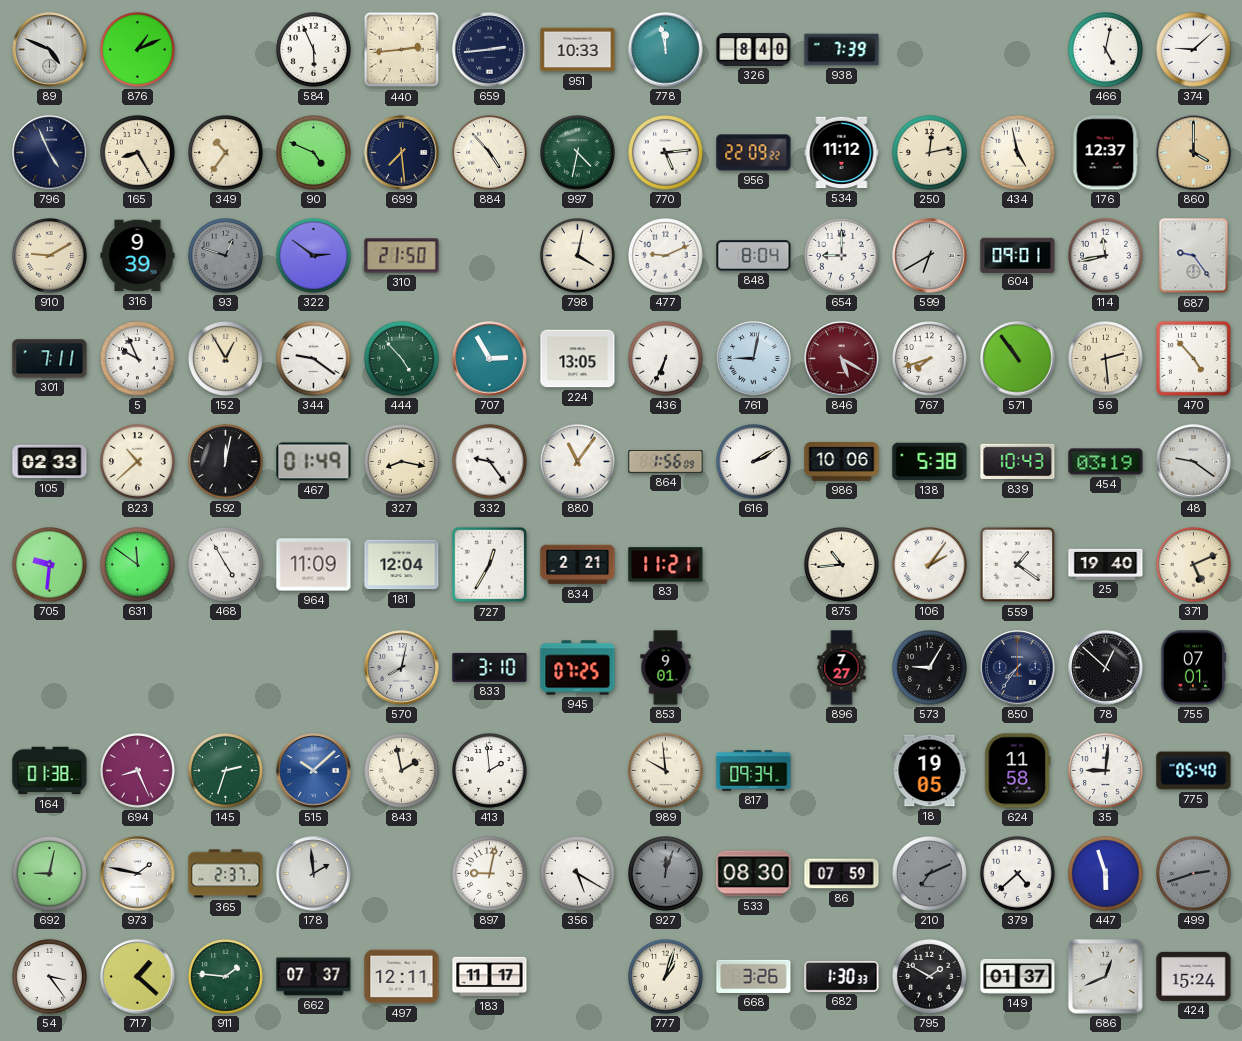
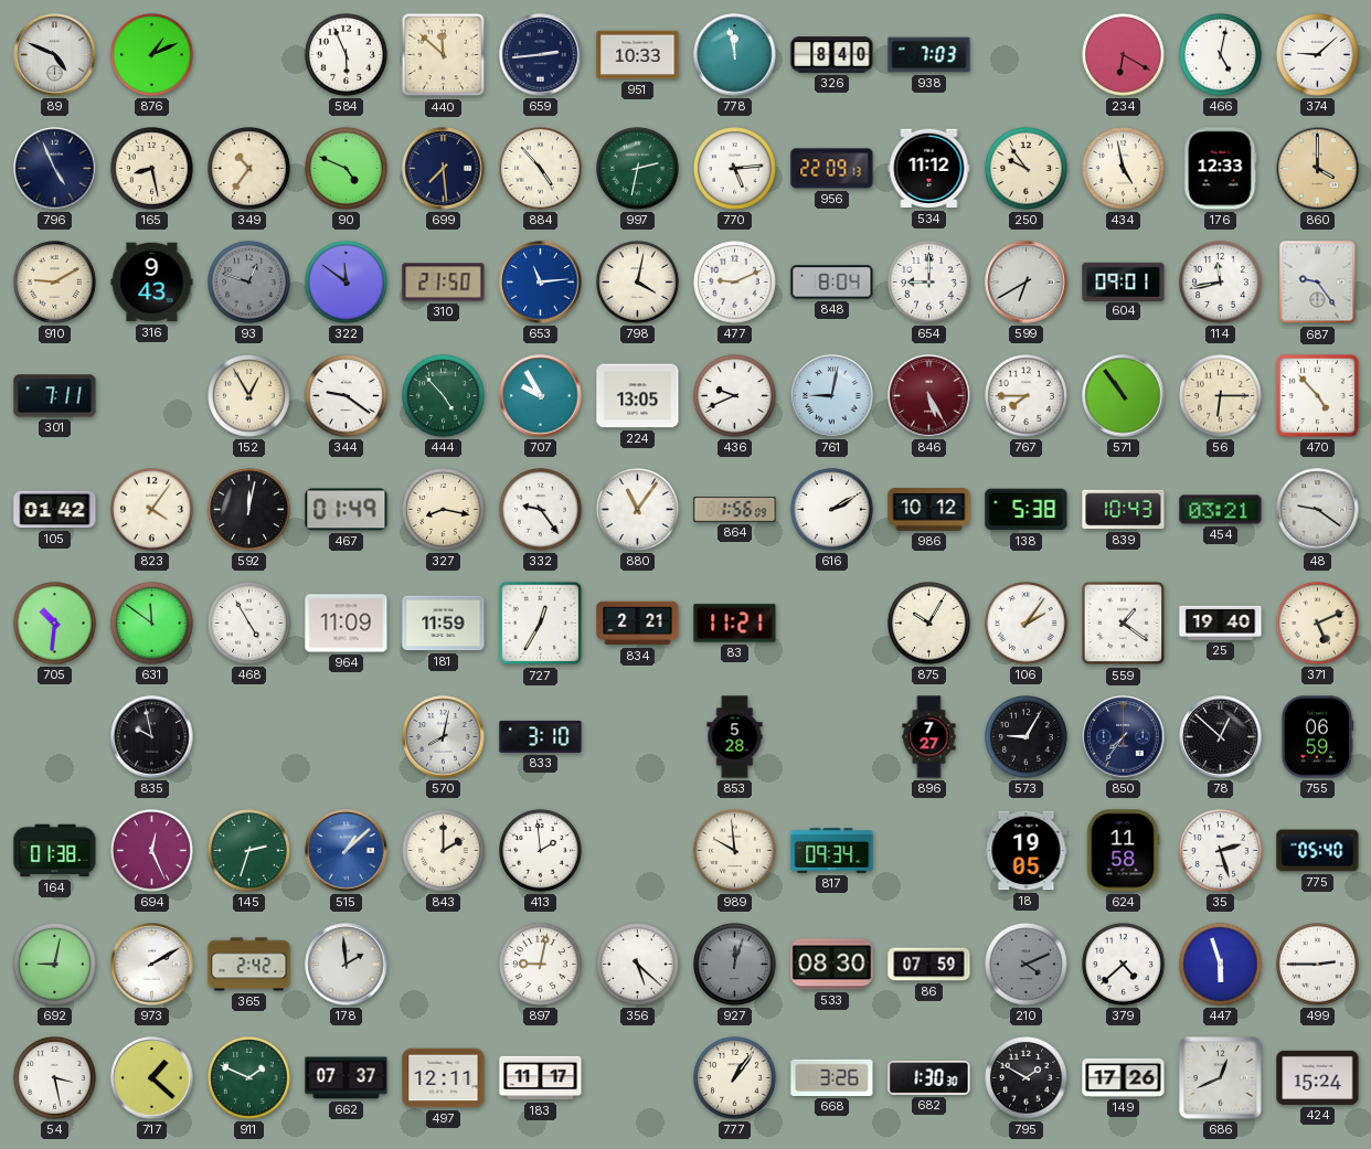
440: 2:44 -> 11:52 (444, 55)
938: 7:39 -> 7:03 (929, 55)
234: none -> 6:20 (1124, 55)
165: 8:25 -> 8:28 (152, 169)
997: 4:32 -> 2:32 (638, 169)
956: 22:09:22 -> 22:09:13 (832, 169)
250: 12:13 -> 9:54 (1027, 169)
176: 12:37 -> 12:33 (1220, 169)
316: 9:39 -> 9:43 (152, 283)
322: 2:51 -> 11:51 (347, 283)
653: none -> 11:14 (541, 283)
5: 9:56 -> none (138, 359)
707: 2:55 -> 9:55 (541, 396)
436: 6:34 -> 9:41 (735, 396)
846: 5:20 -> 5:25 (929, 396)
767: 7:42 -> 7:45 (1027, 396)
56: 2:29 -> 6:15 (1221, 396)
105: 02:33 -> 01:42 (55, 510)
823: 10:38 -> 4:06 (152, 510)
986: 10:06 -> 10:12 (929, 510)
454: 03:19 -> 03:21 (1221, 510)
705: 9:31 -> 10:31 (55, 624)
181: 12:04 -> 11:59 (444, 624)
875: 10:44 -> 10:05 (929, 624)
835: none -> 9:58 (152, 737)
945: 07:25 -> none (578, 668)
853: 9:01 -> 5:28 (735, 737)
755: 07:01 -> 06:59 (1317, 737)
694: 8:26 -> 12:26 (152, 851)
515: 10:08 -> 1:08 (347, 851)
843: 1:58 -> 2:00 (444, 851)
35: 9:01 -> 2:27 (1221, 851)
973: 1:47 -> 2:10 (152, 965)
365: 2:37 -> 2:42 (249, 965)
356: 5:20 -> 5:22 (638, 965)
210: 7:11 -> 4:11 (1027, 965)
499: 2:42 -> 2:45 (1318, 965)
499 dial: grey -> white (1318, 965)
54: 3:24 -> 3:28 (55, 1078)
911: 1:46 -> 1:49 (249, 1078)
777: 1:03 -> 1:06 (735, 1078)
682: 1:30:33 -> 1:30:30 (929, 1078)
149: 01:37 -> 17:26 (1124, 1077)
